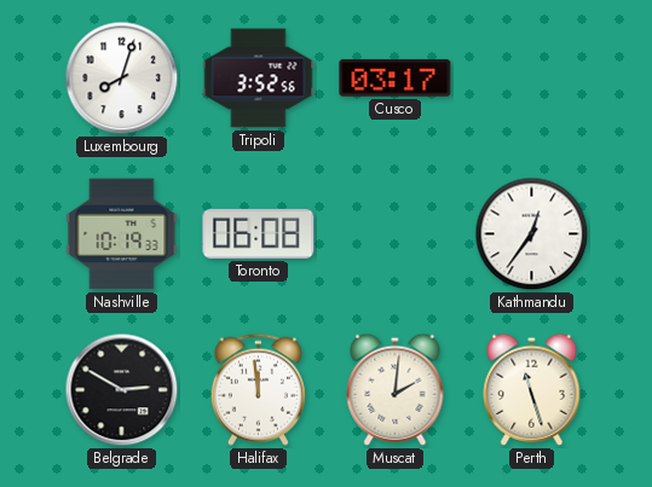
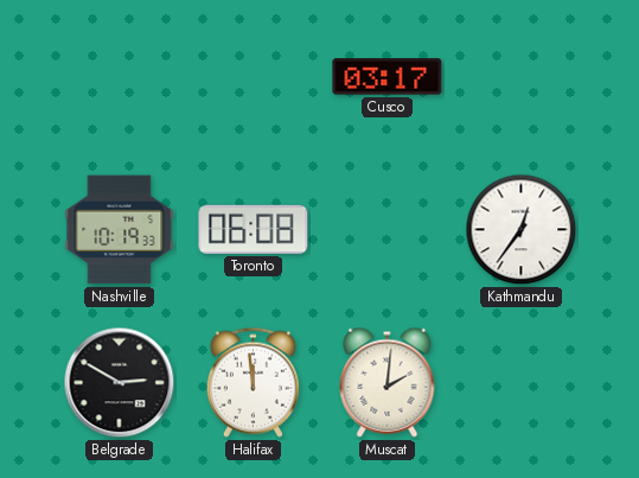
Luxembourg: 8:03 -> none (122, 79)
Tripoli: 3:52 -> none (259, 79)
Perth: 11:27 -> none (532, 389)
